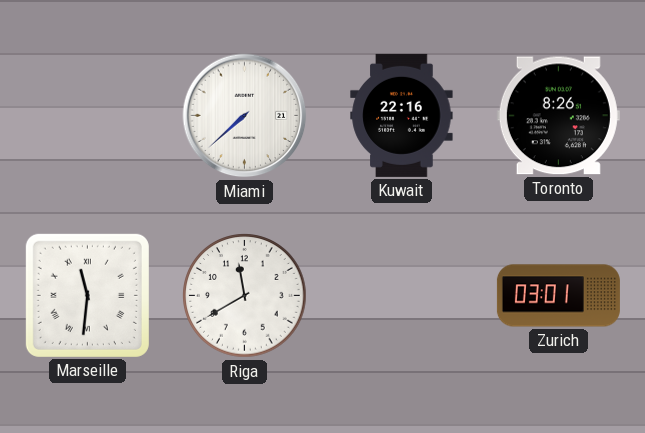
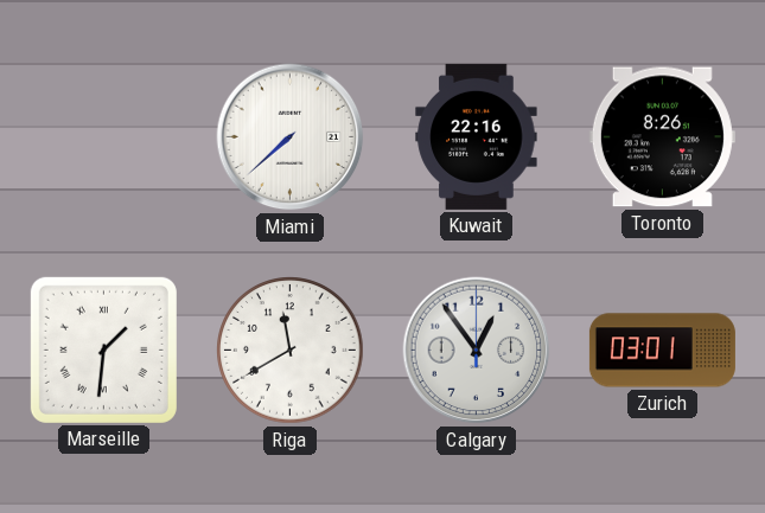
Marseille: 11:31 -> 1:31 (103, 350)
Calgary: none -> 12:54 (477, 351)
